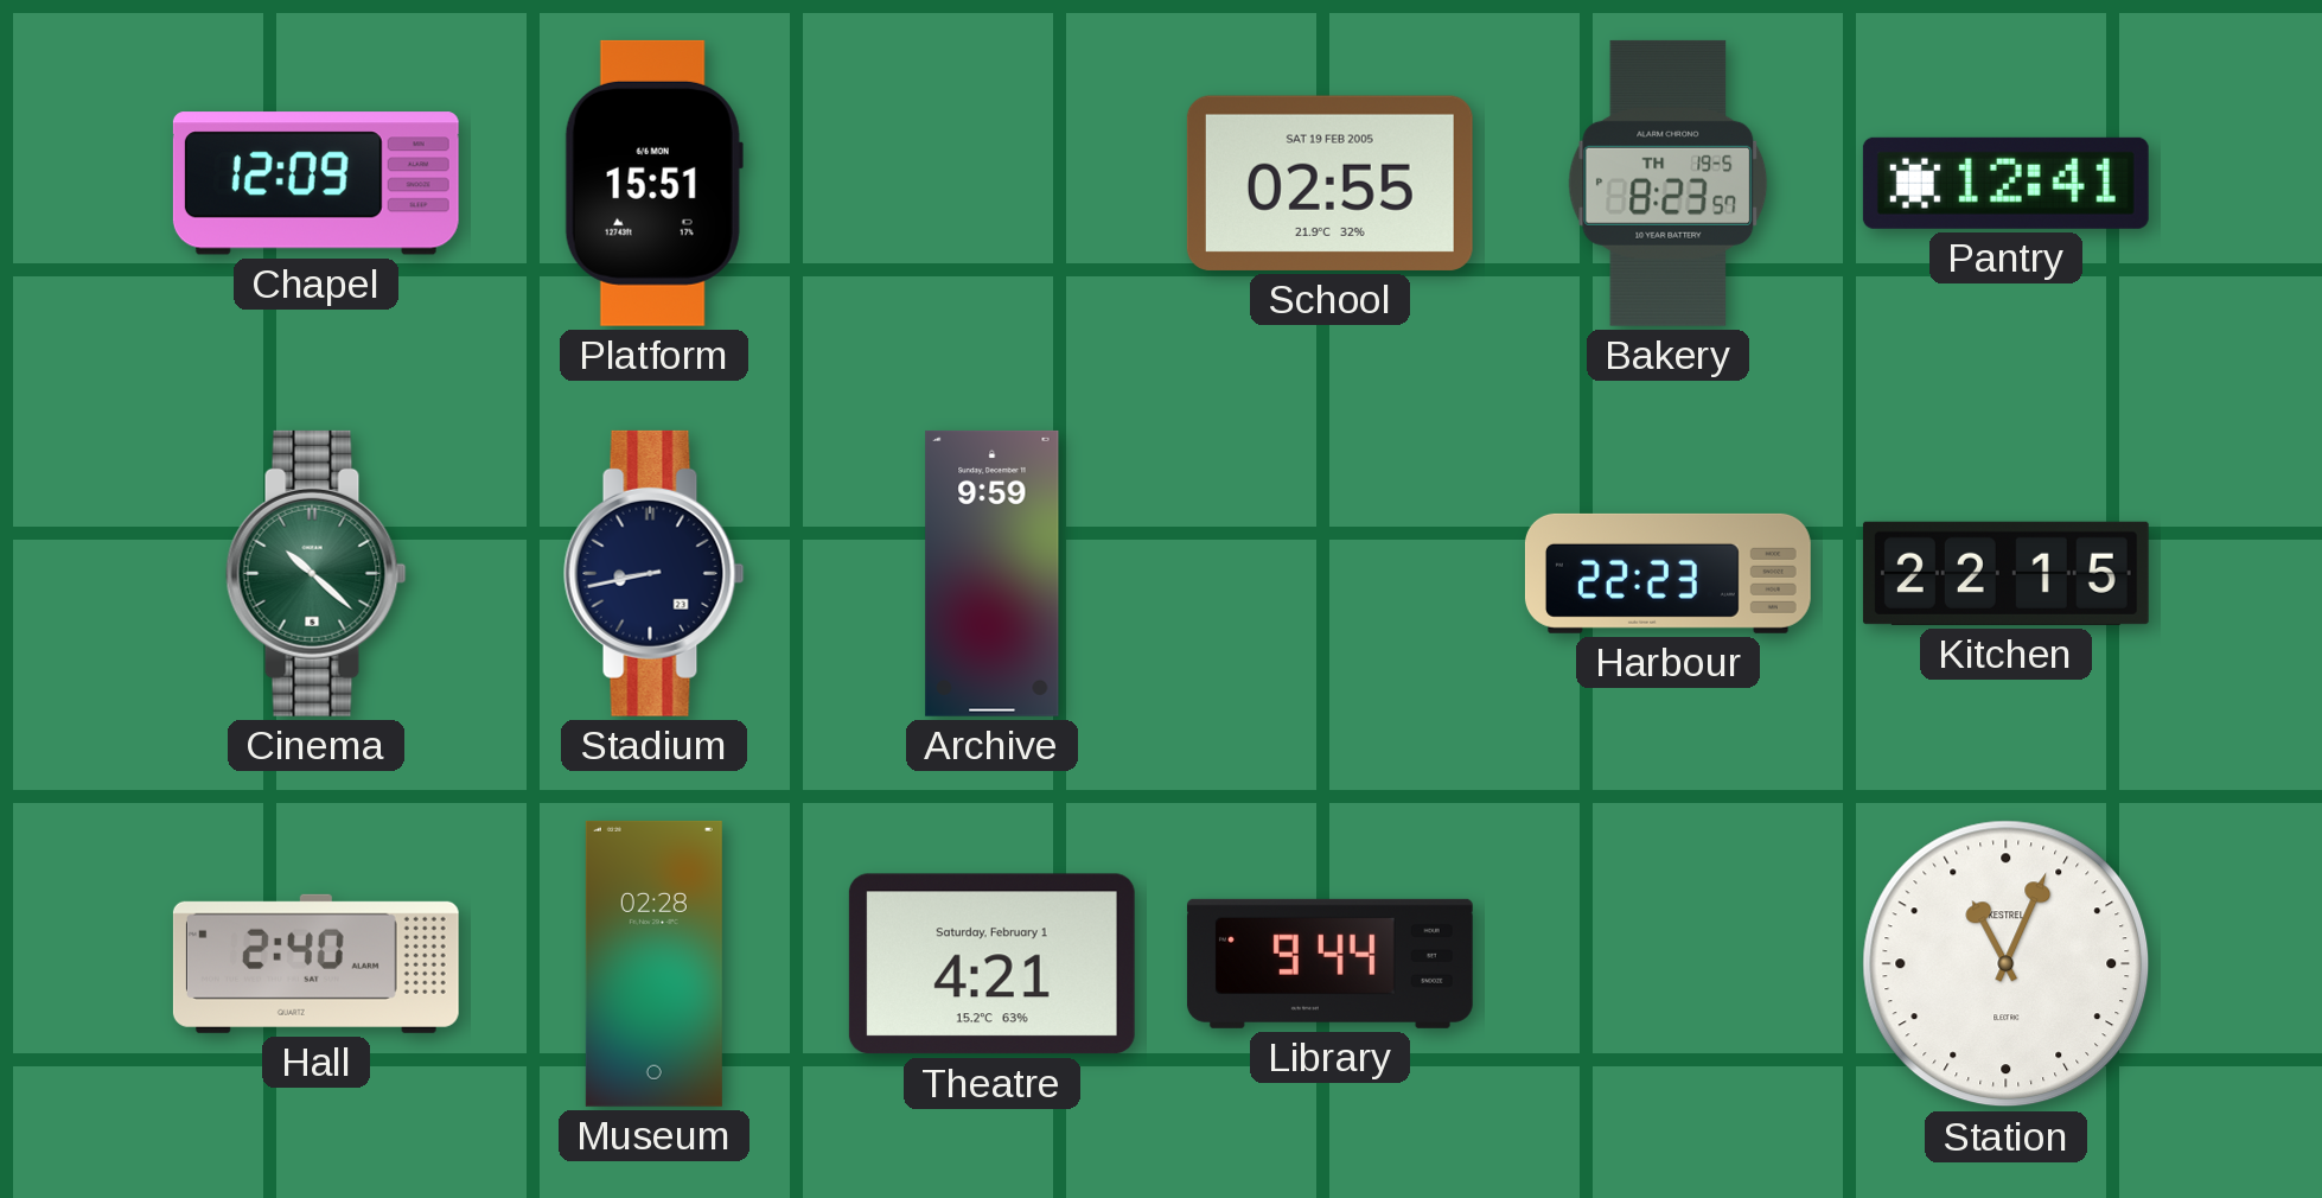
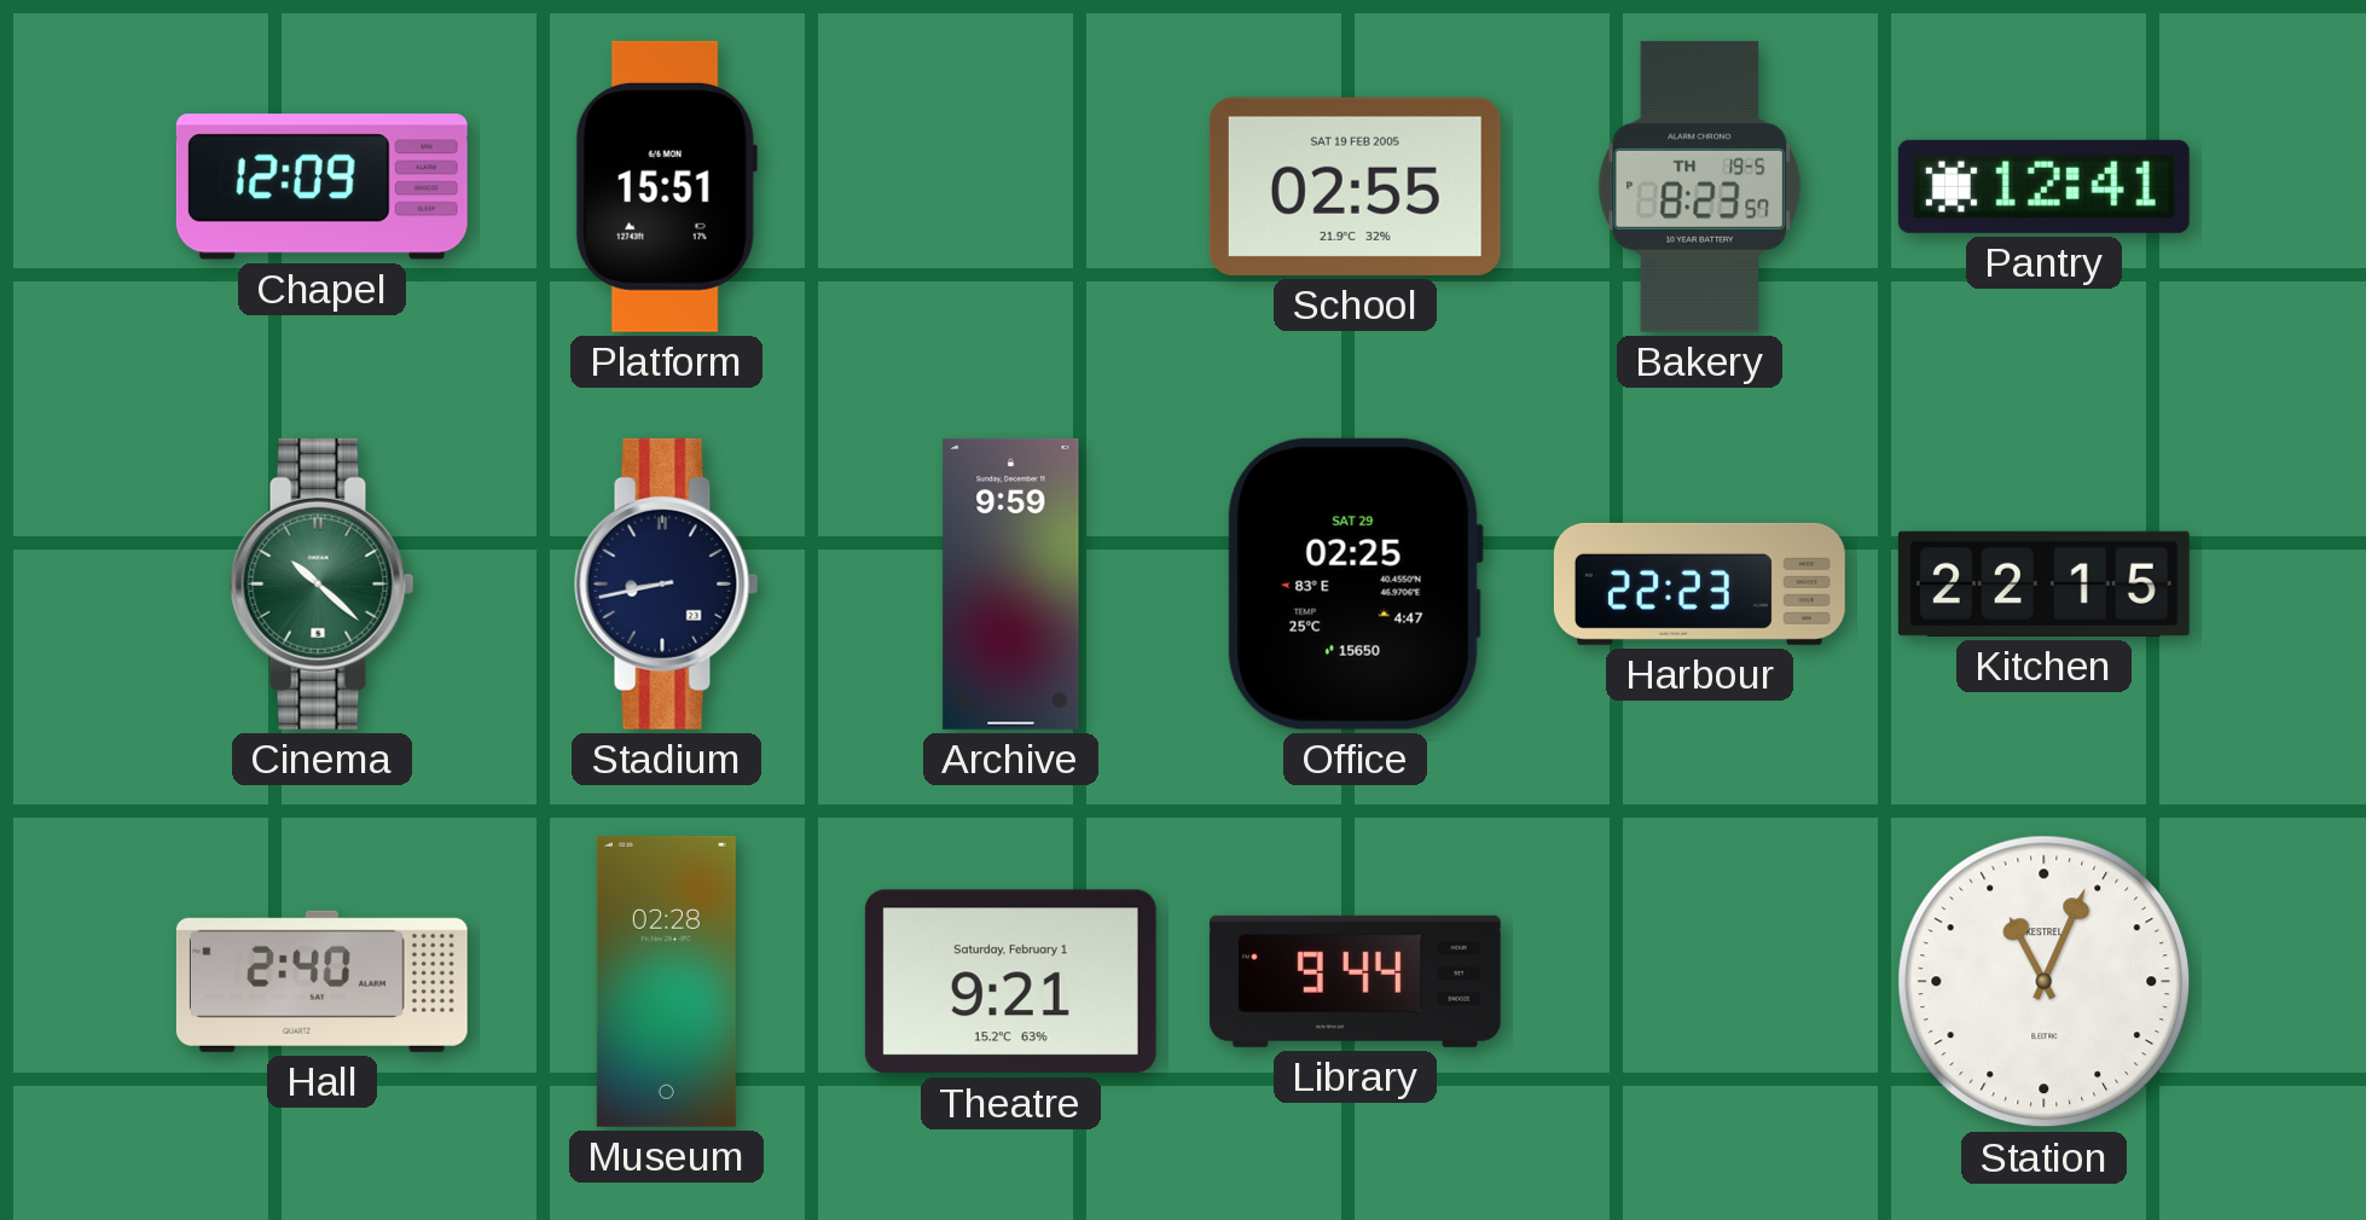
Office: none -> 02:25 (1355, 583)
Theatre: 4:21 -> 9:21 (1010, 982)
